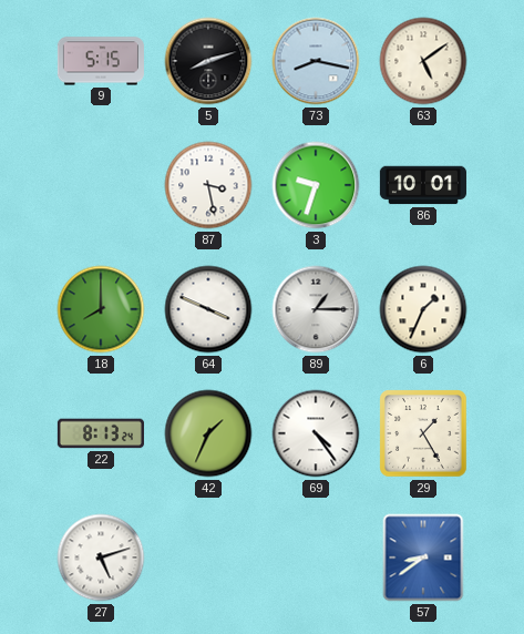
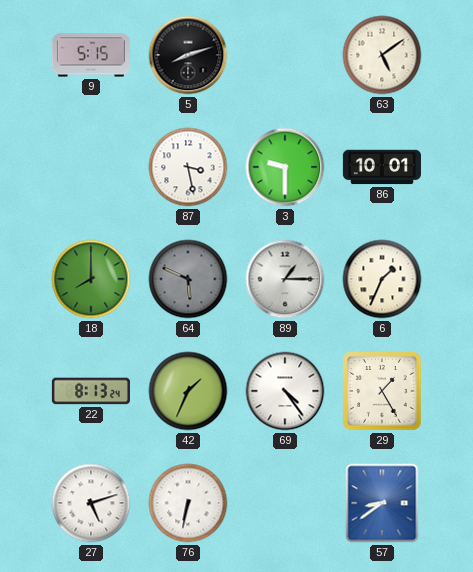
73: 8:17 -> none (316, 61)
3: 9:33 -> 9:30 (285, 167)
64: 3:49 -> 5:49 (188, 279)
64 dial: white -> grey (188, 279)
76: none -> 6:32 (188, 503)
